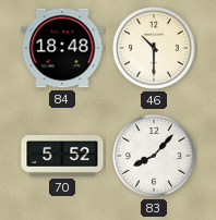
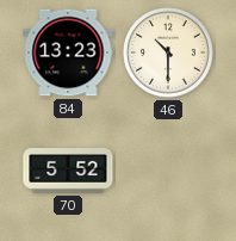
84: 18:48 -> 13:23 (68, 52)
83: 8:07 -> none (155, 157)
